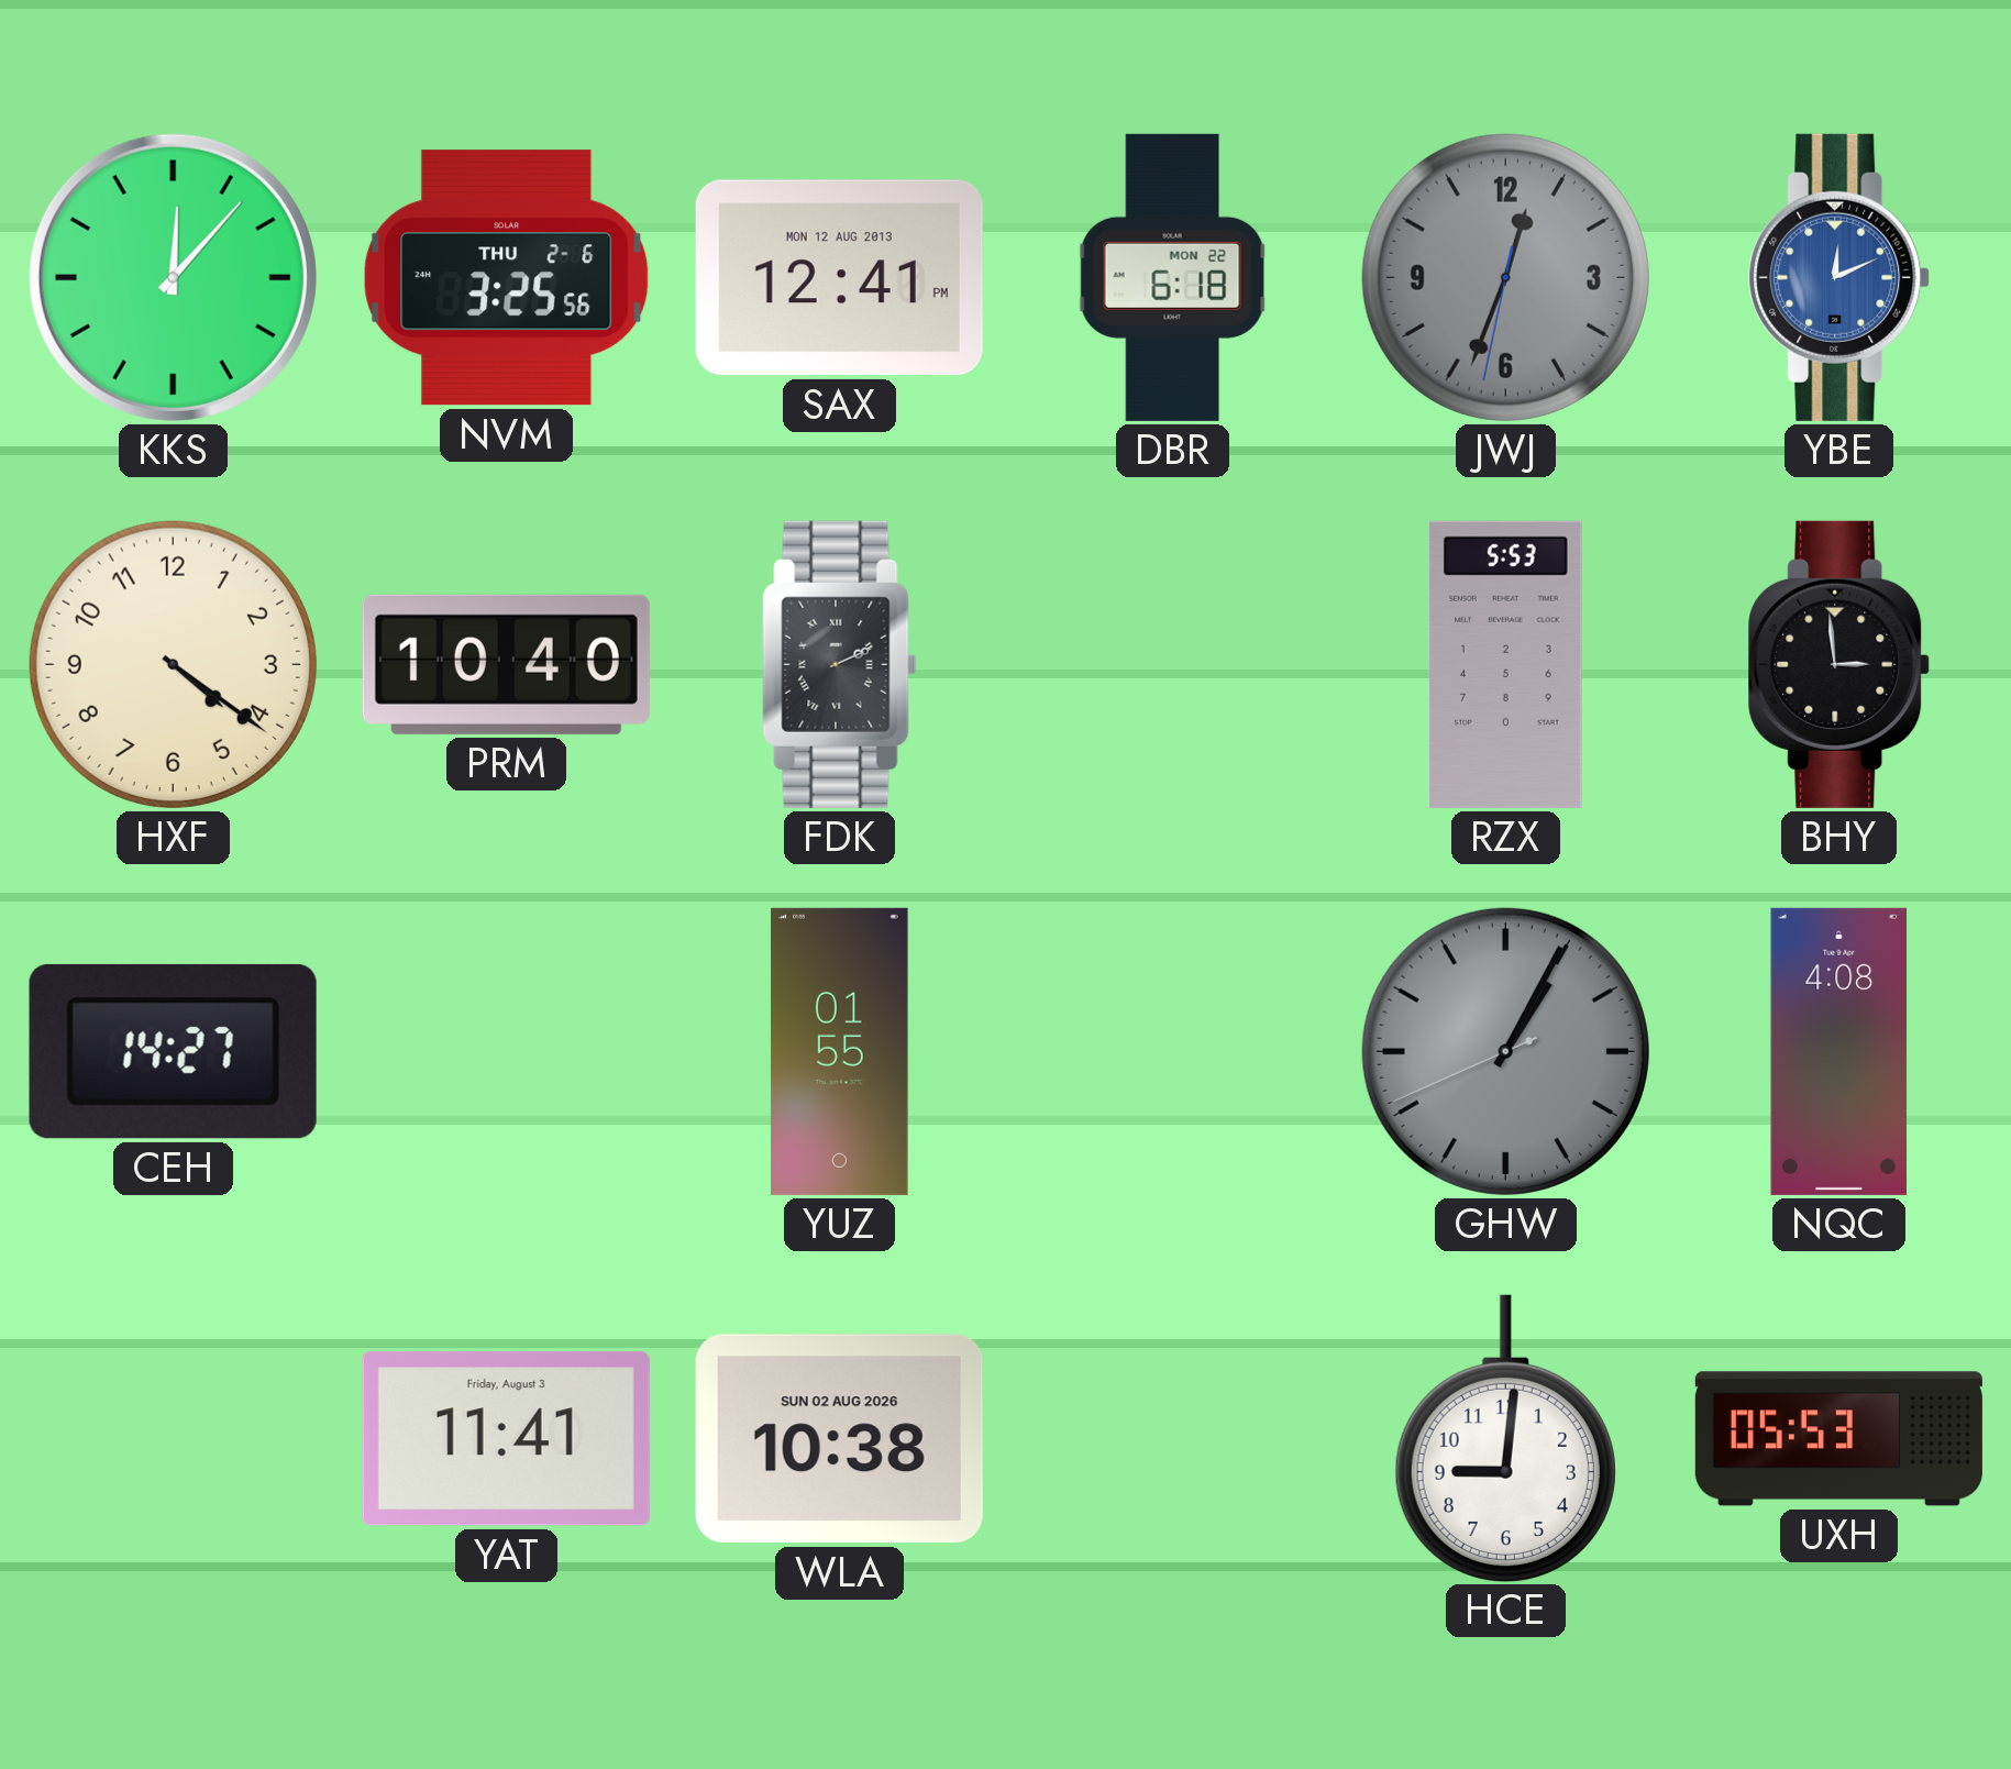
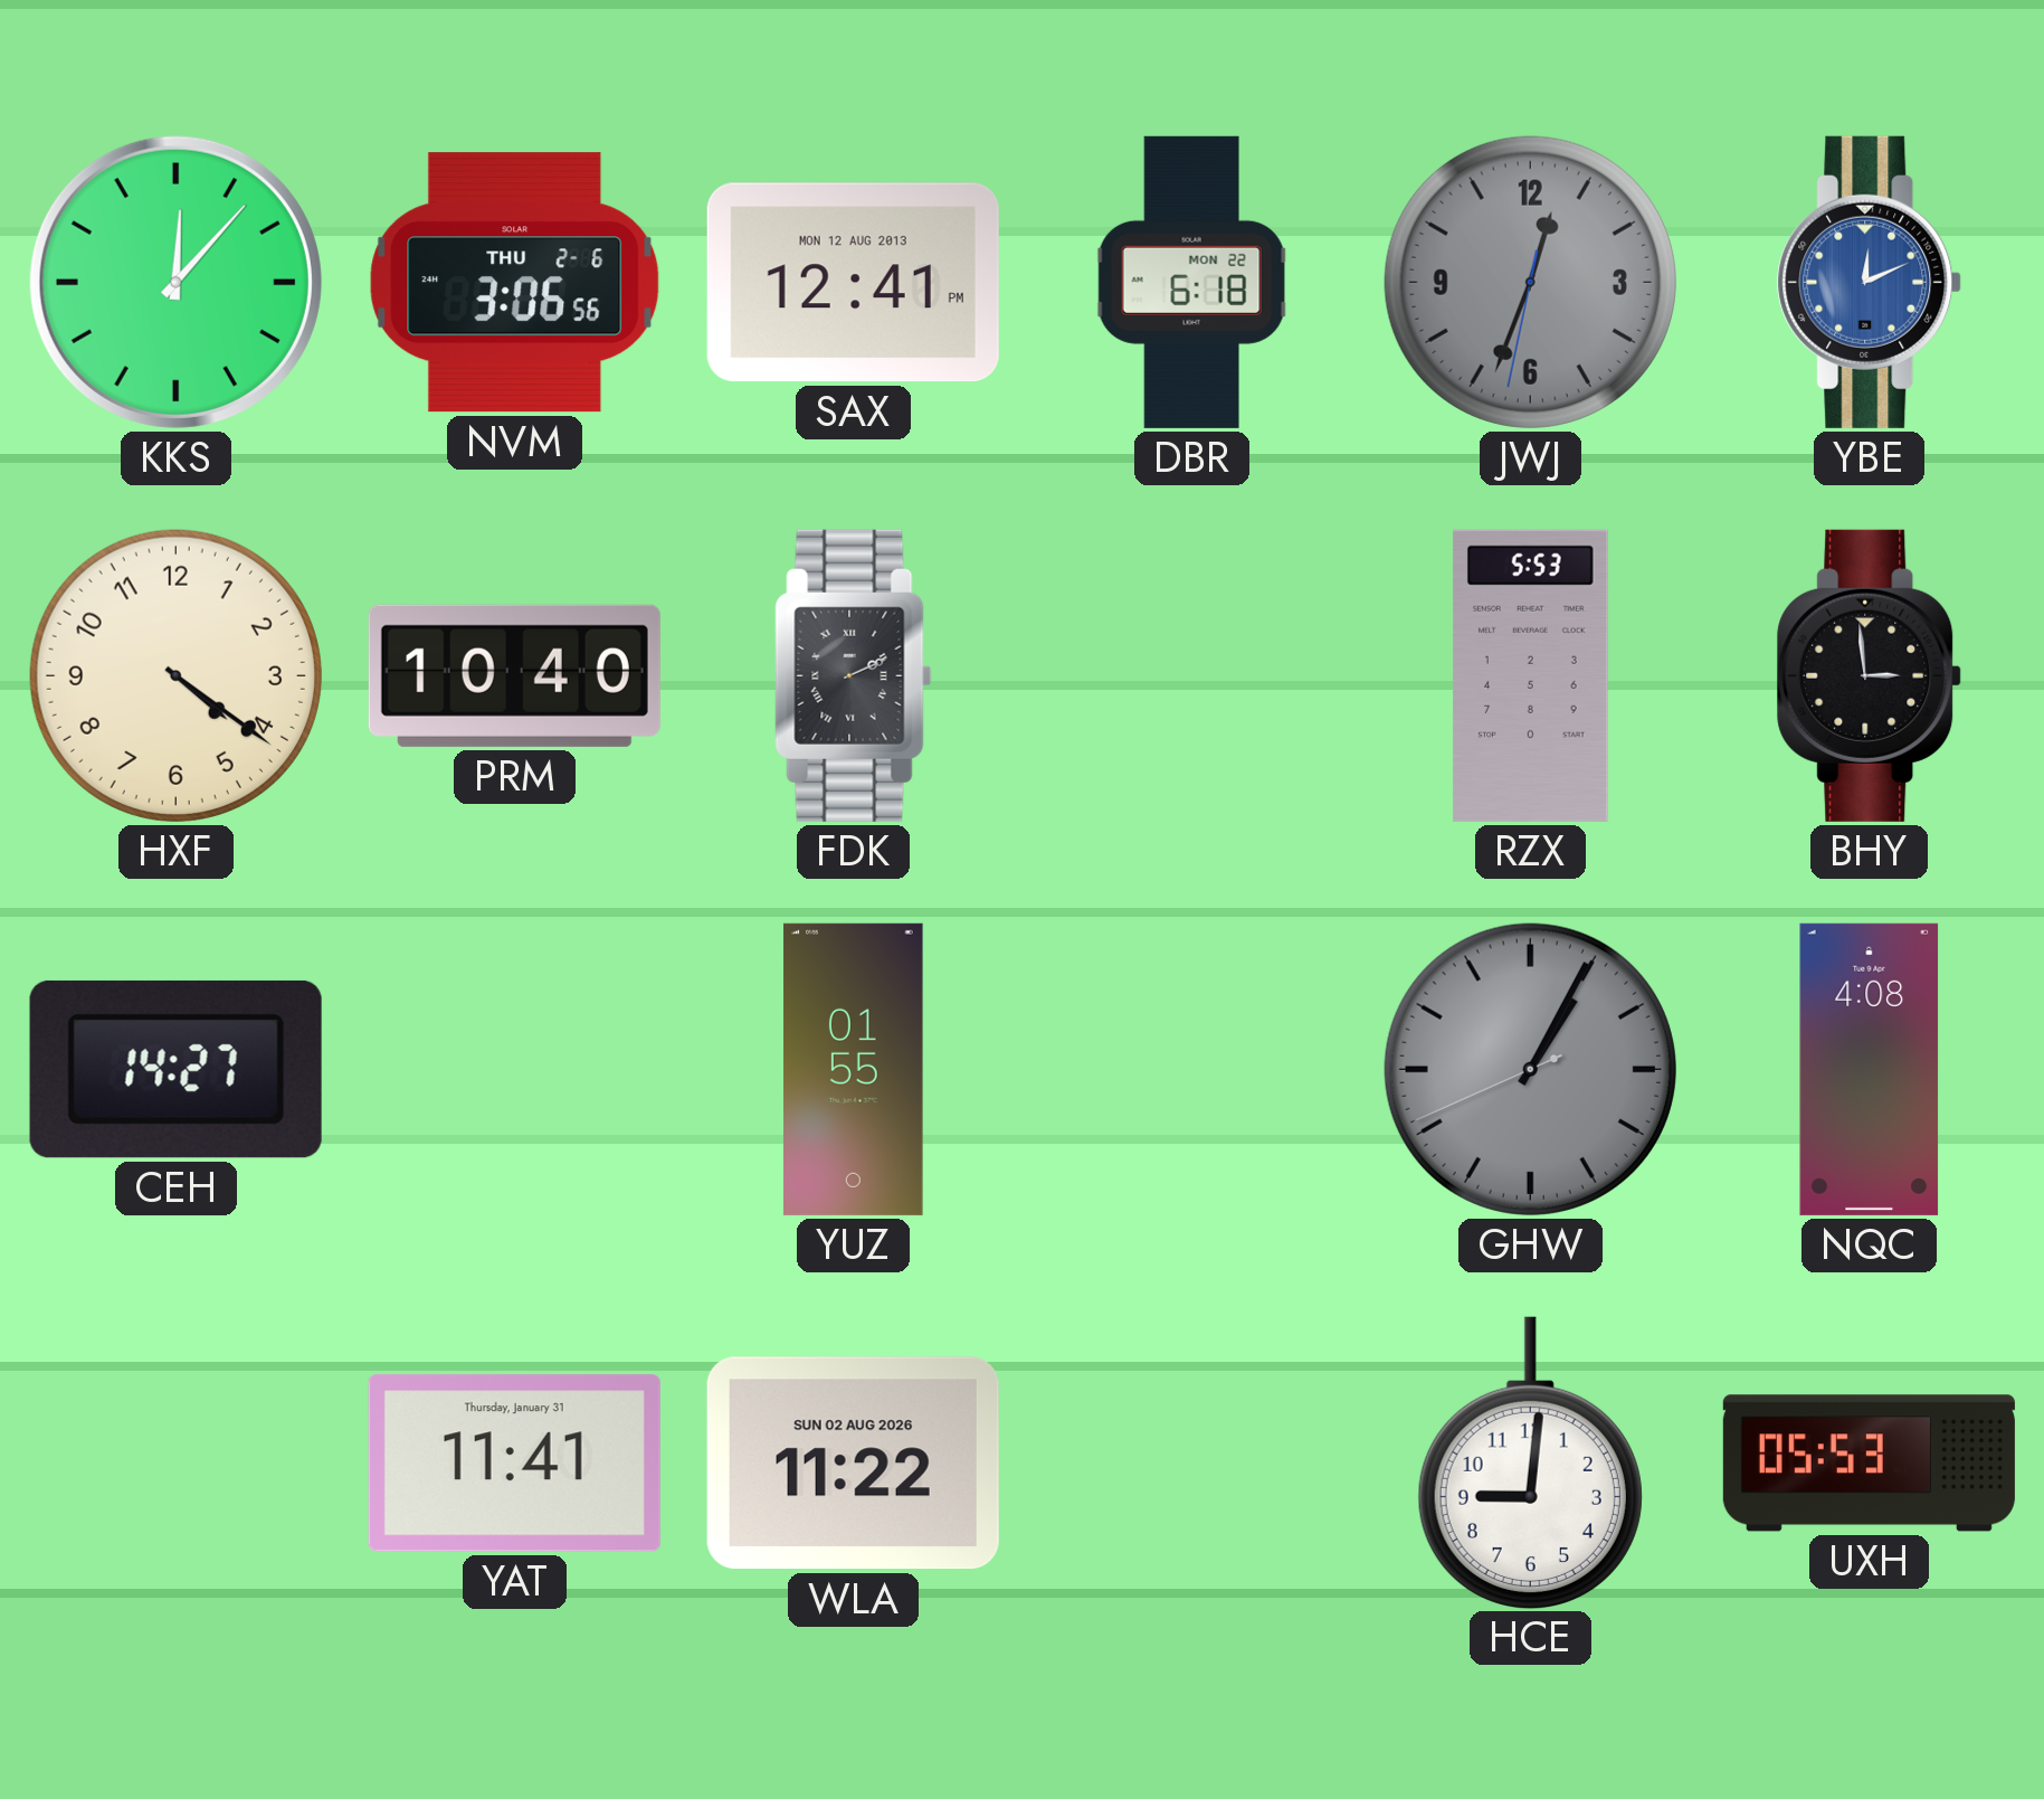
NVM: 3:25 -> 3:06 (515, 283)
YAT date: Friday, August 3 -> Thursday, January 31 (514, 1464)
WLA: 10:38 -> 11:22 (853, 1464)
